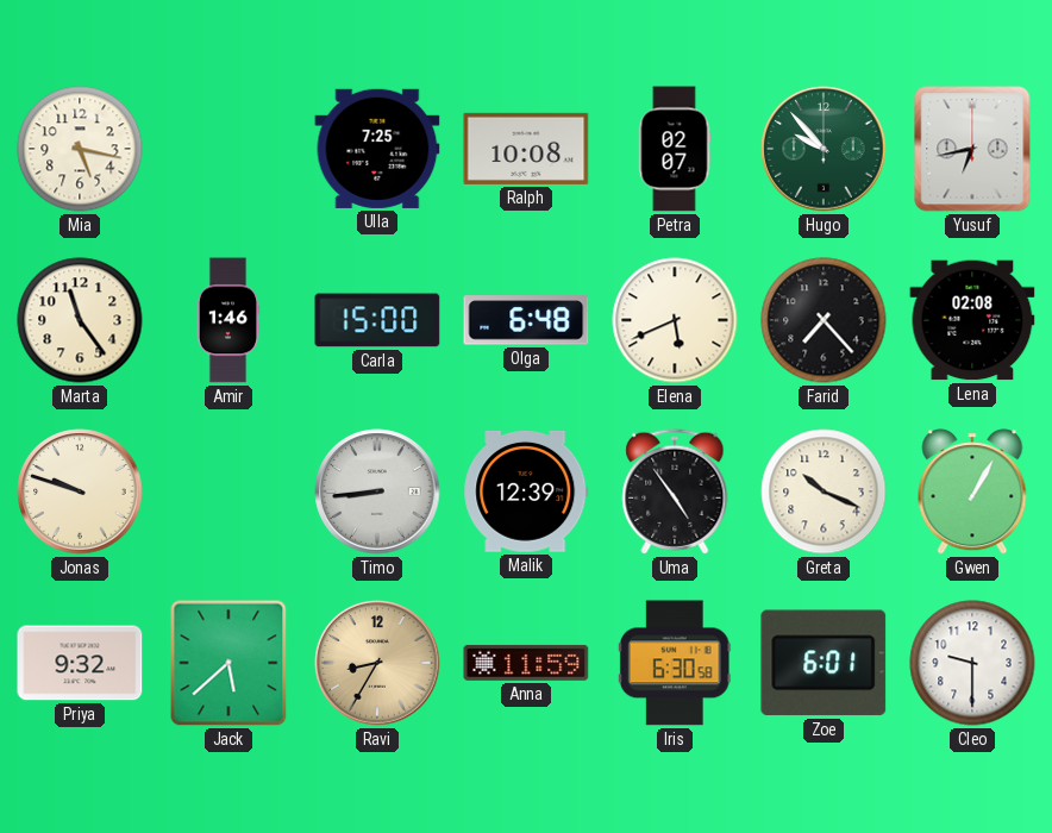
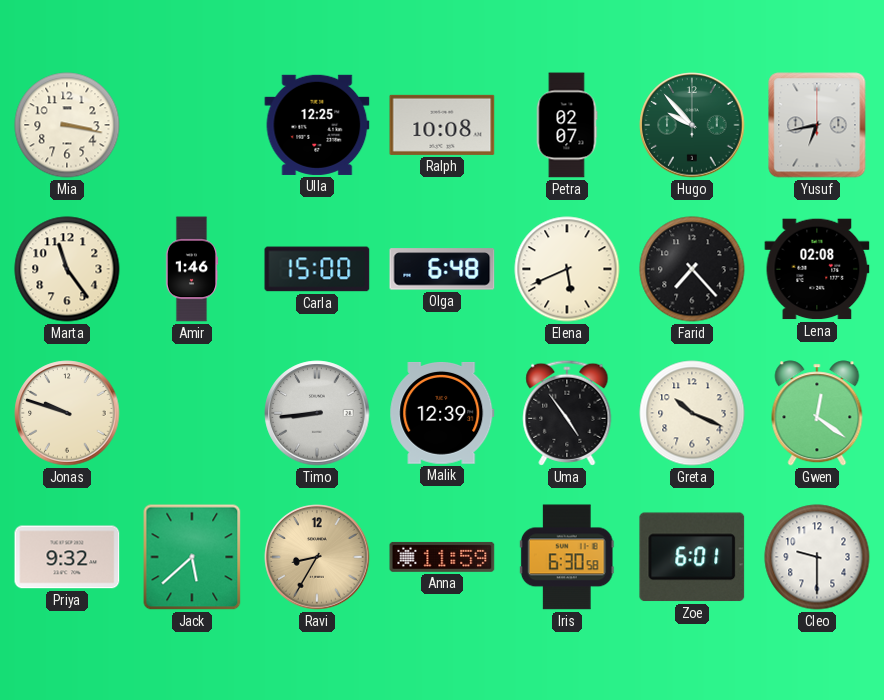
Mia: 5:17 -> 3:17 (67, 125)
Ulla: 7:25 -> 12:25 (317, 125)
Gwen: 1:05 -> 12:21 (817, 413)
